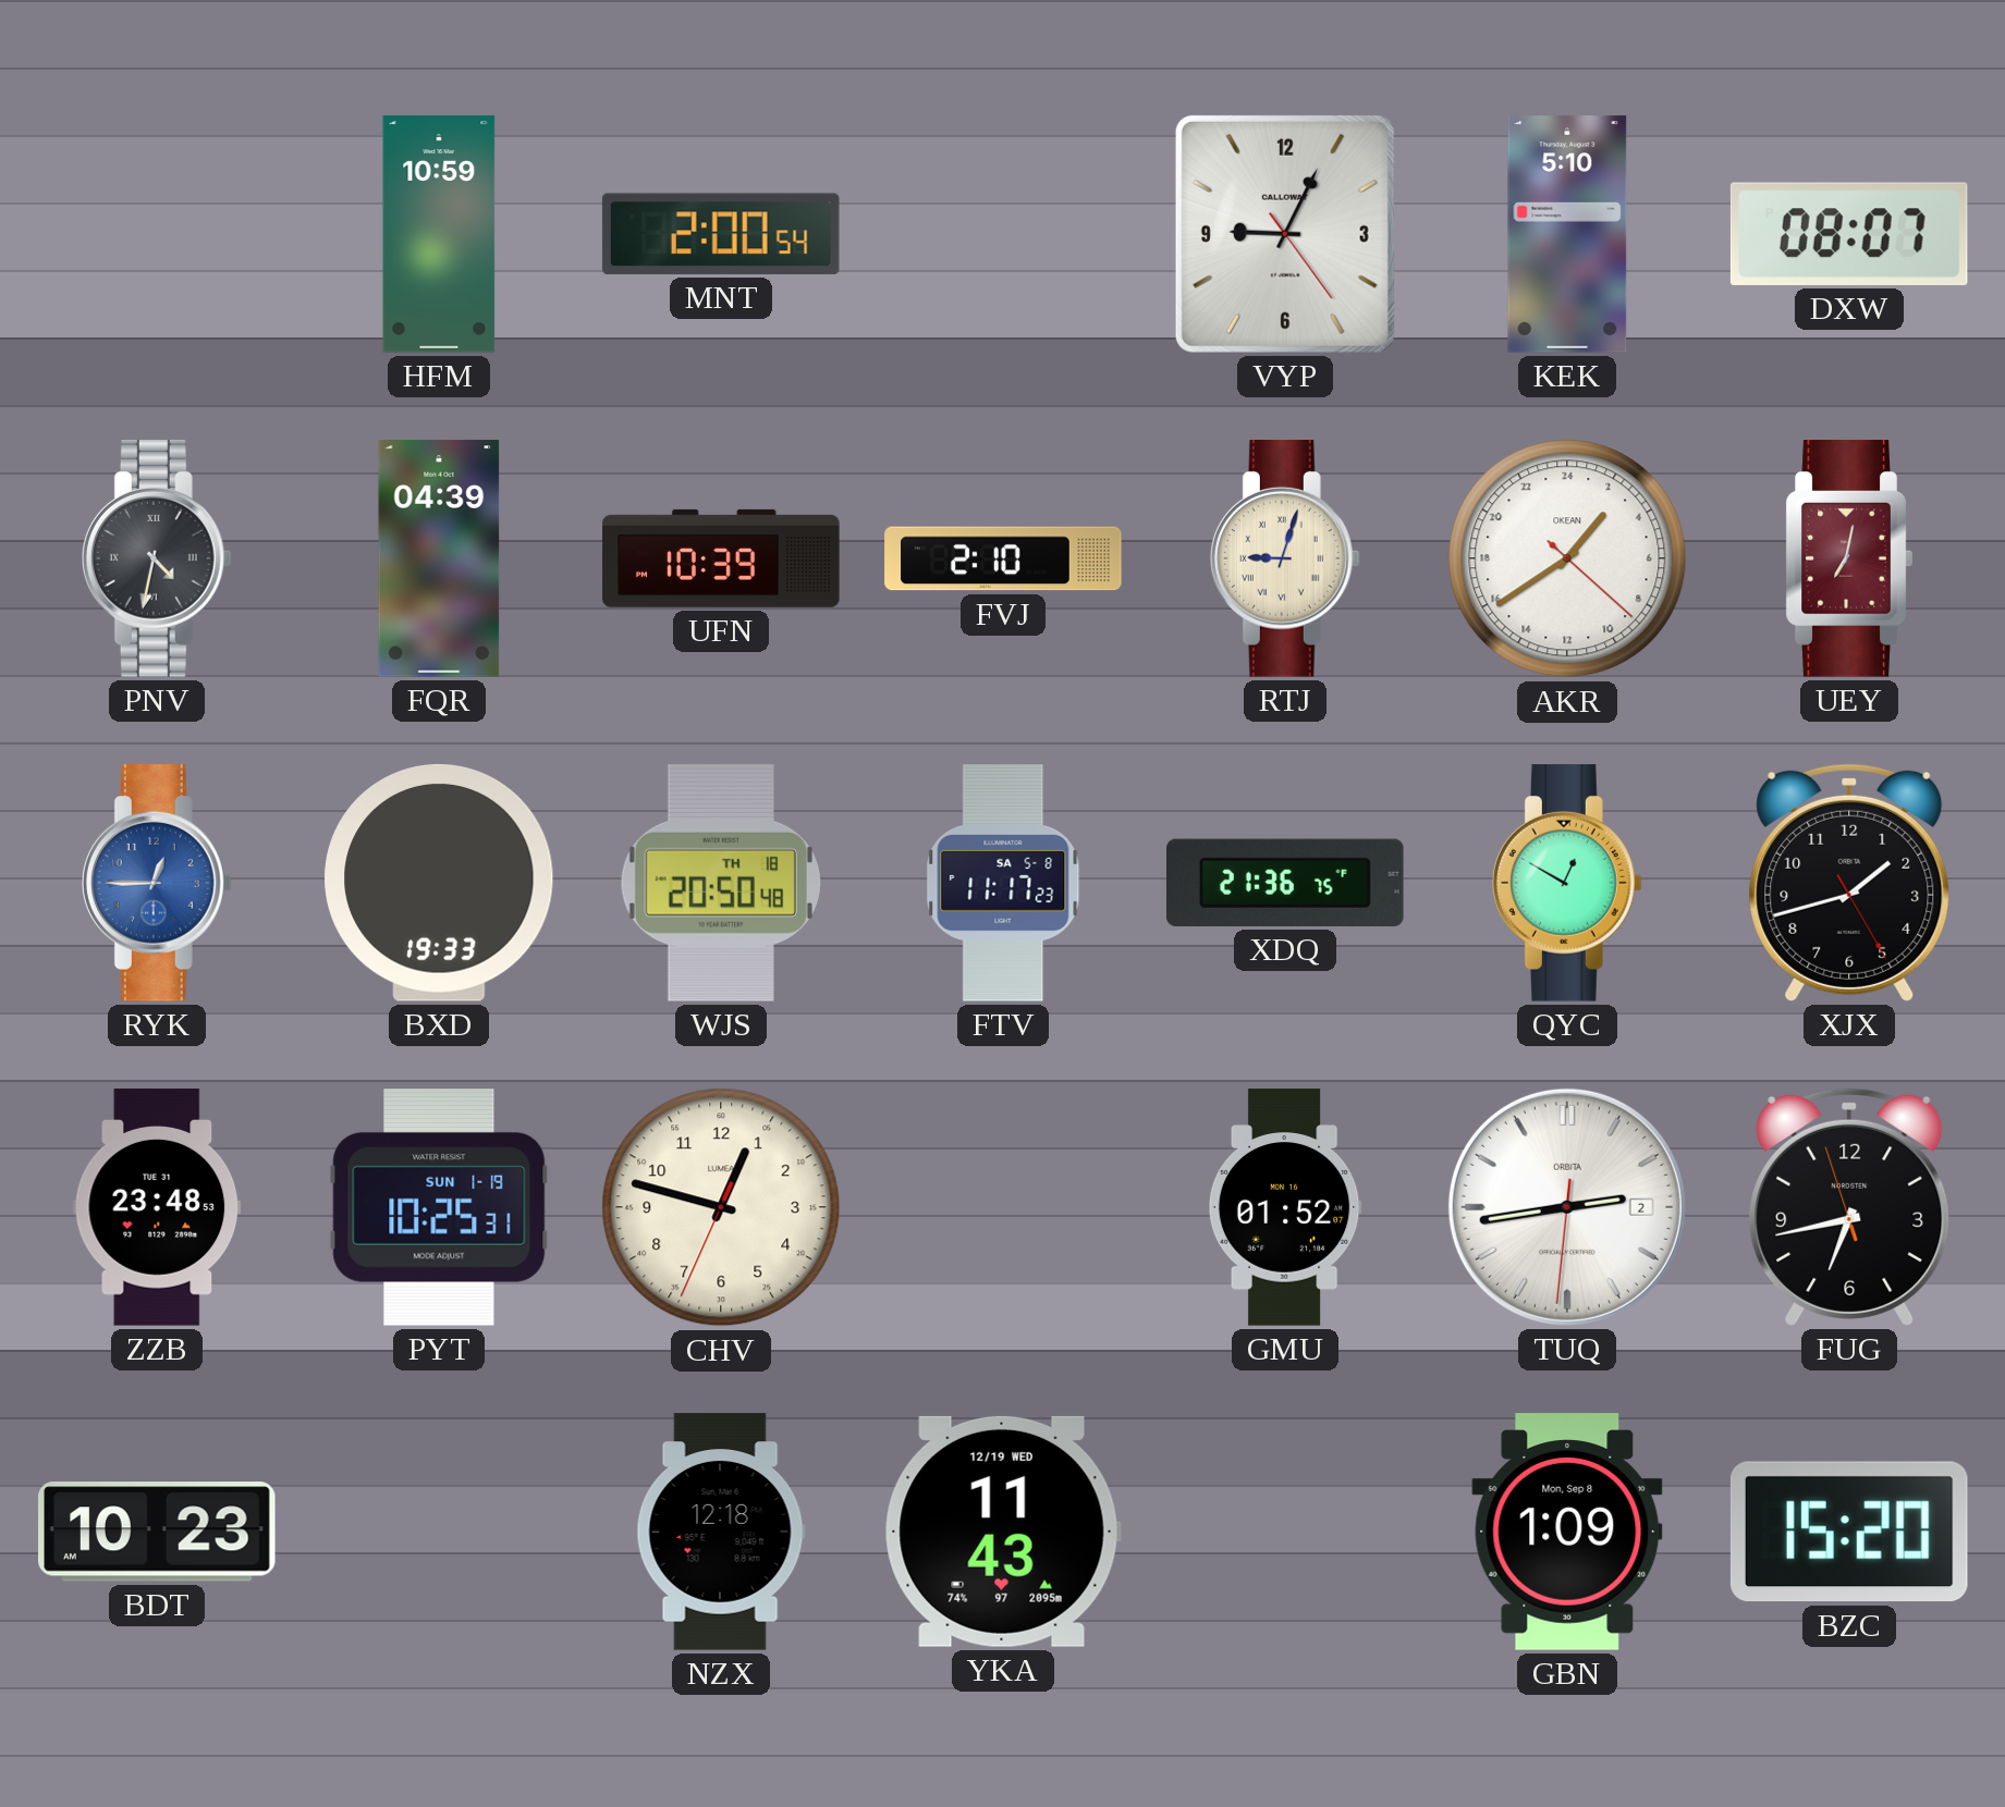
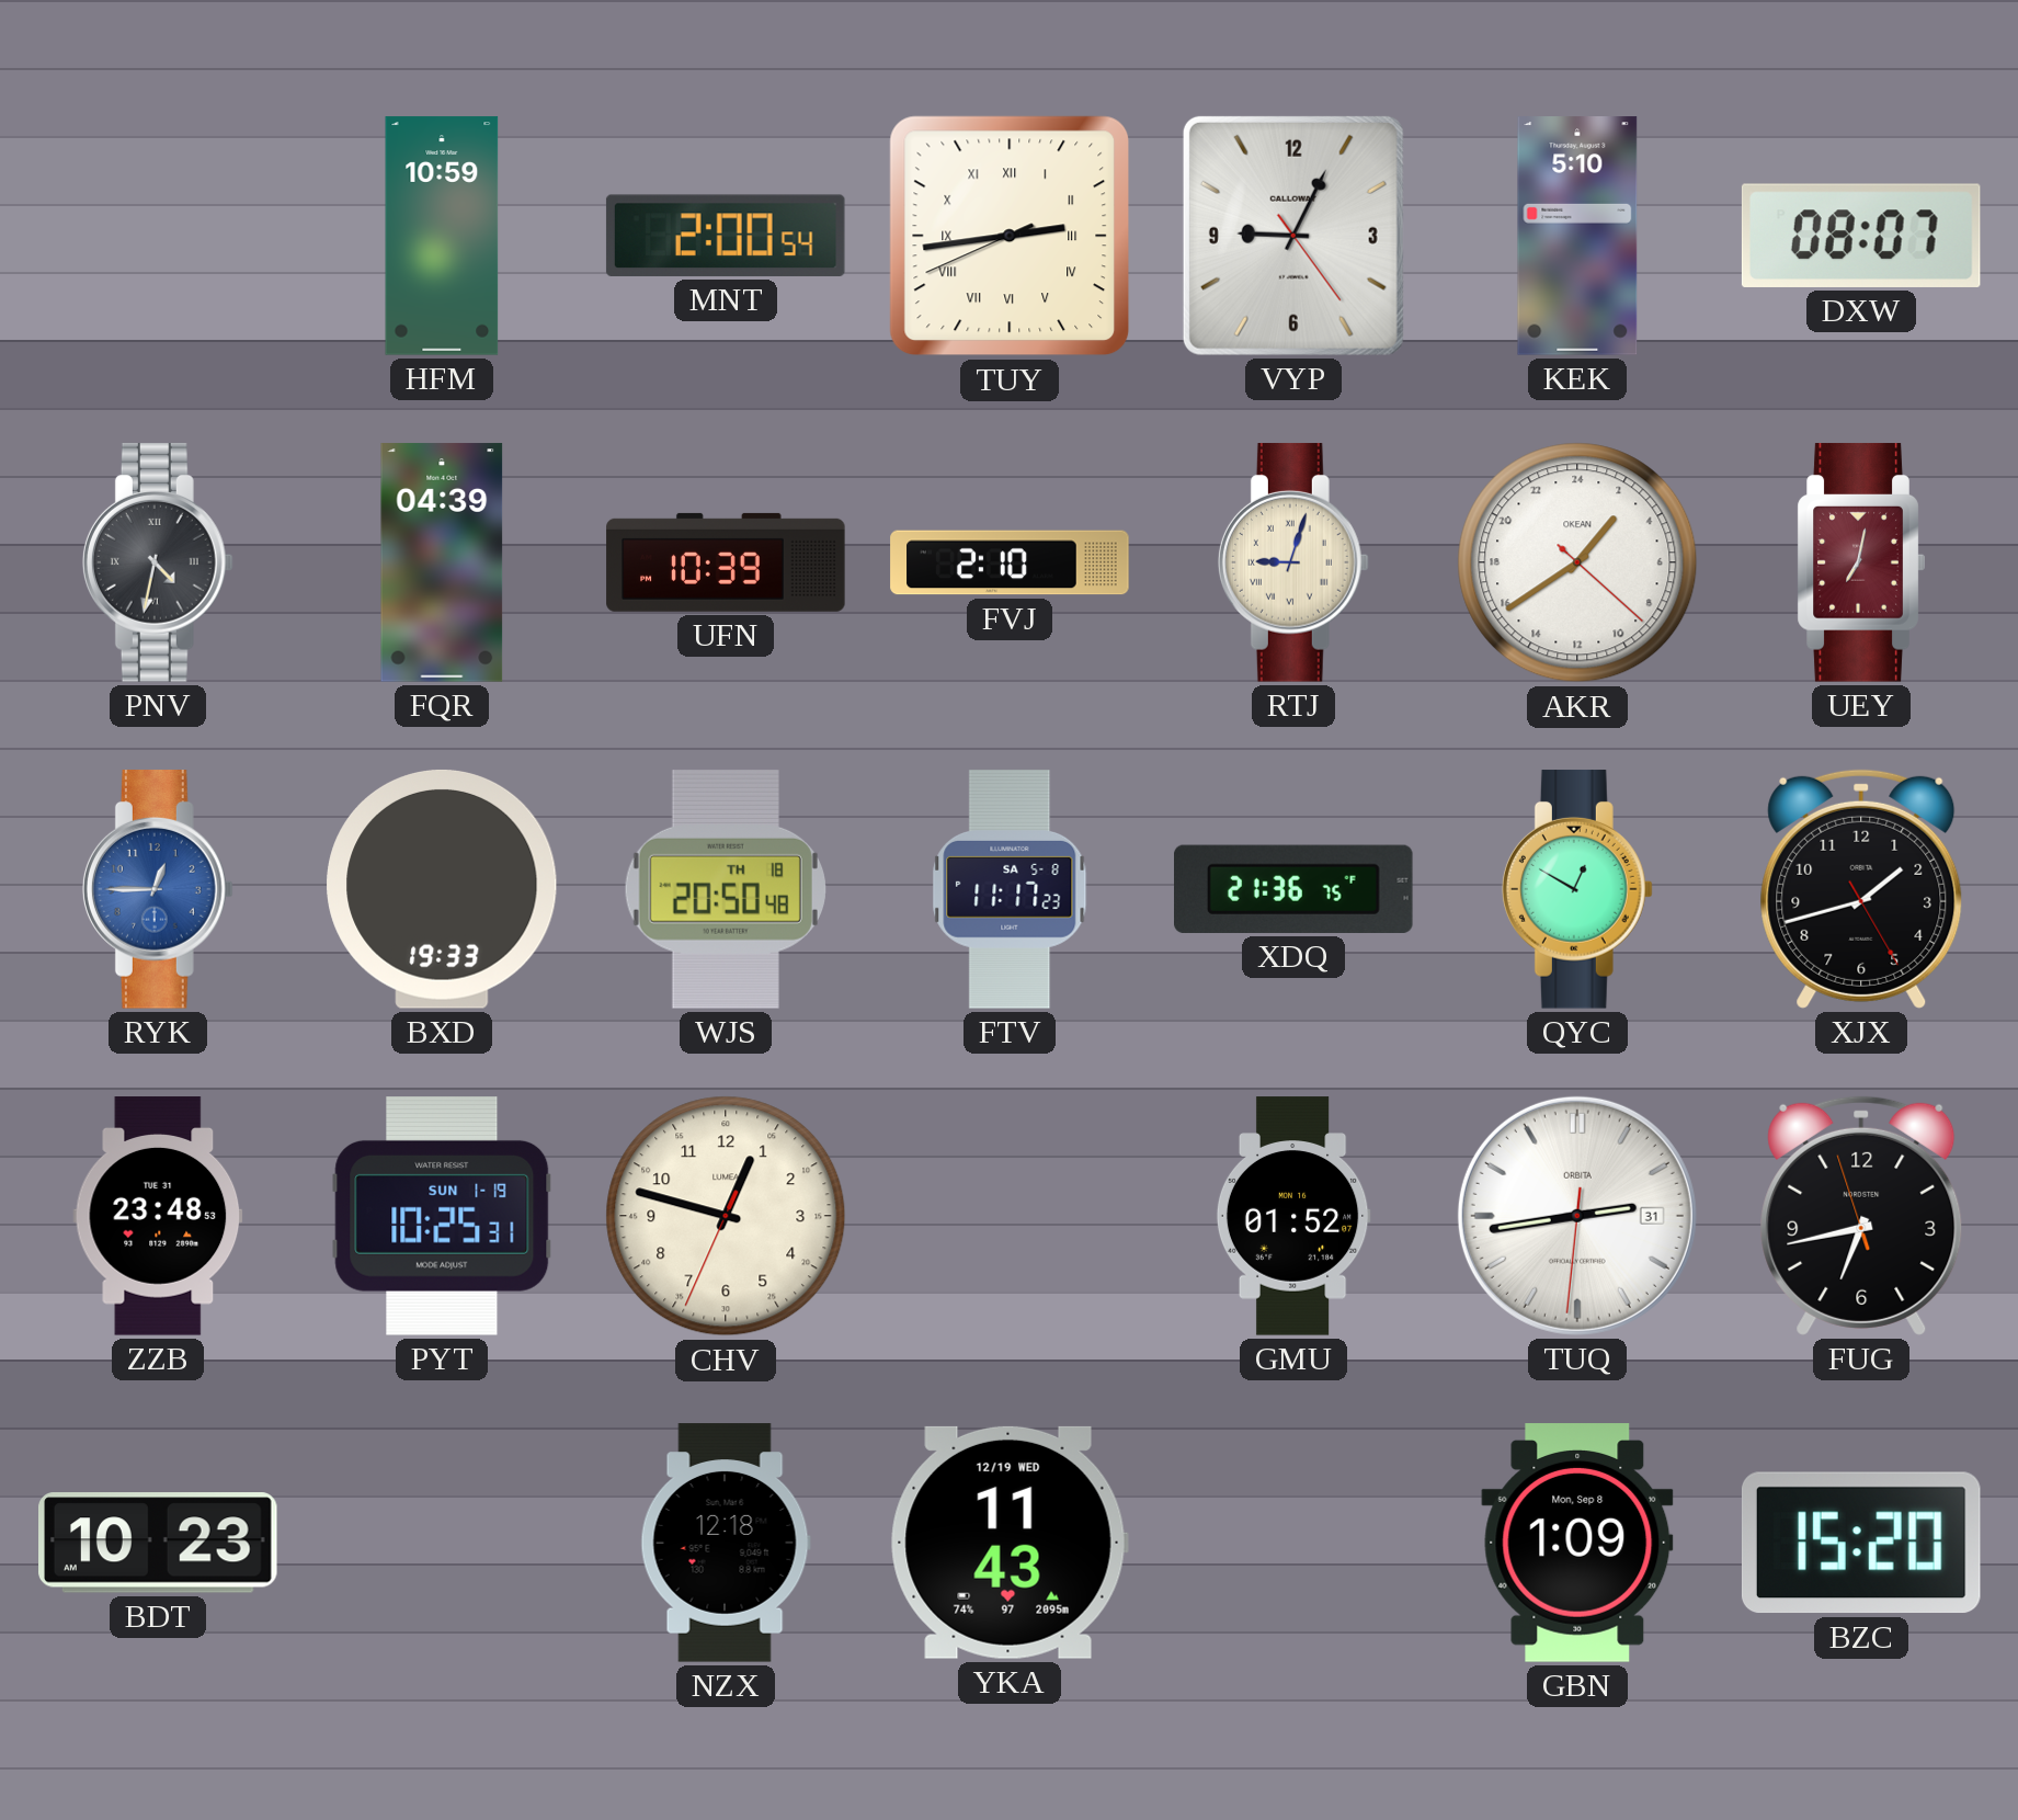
TUY: none -> 2:43 (1010, 236)
TUQ date: 2 -> 31 (1577, 1216)
